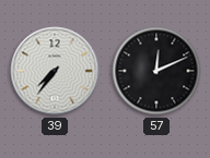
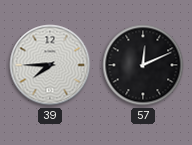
39: 7:36 -> 7:45 (50, 65)
